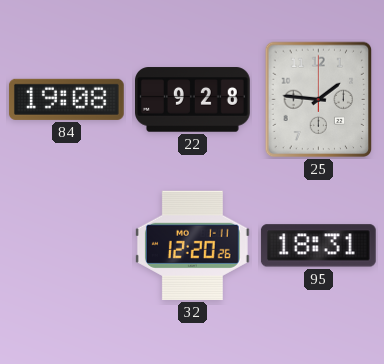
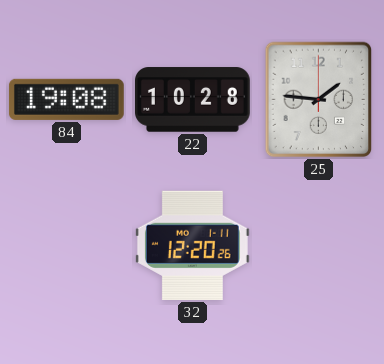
22: 9:28 -> 10:28 (193, 100)
95: 18:31 -> none (318, 246)
